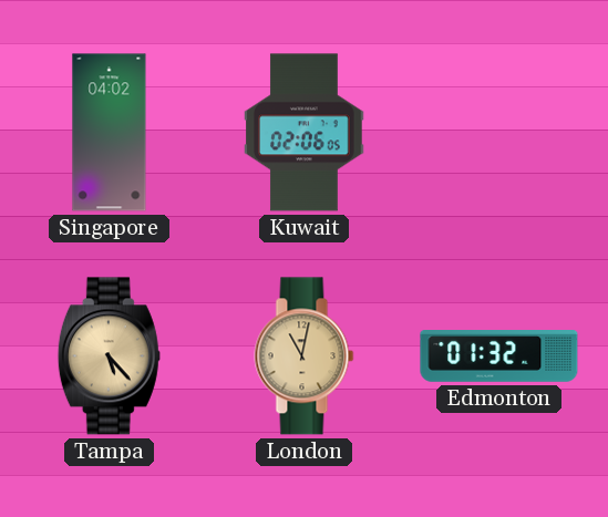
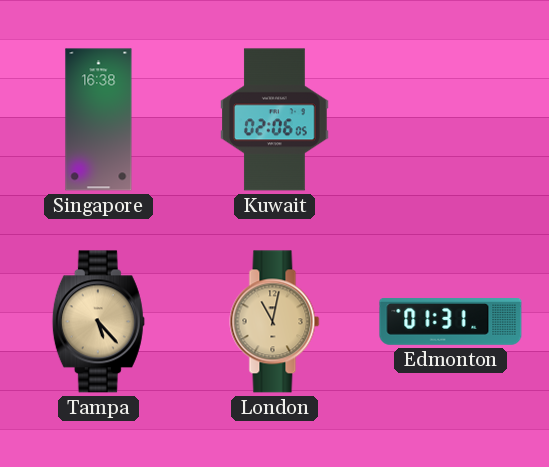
Singapore: 04:02 -> 16:38 (99, 120)
Edmonton: 01:32 -> 01:31 (451, 322)
